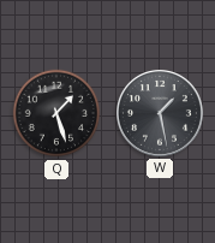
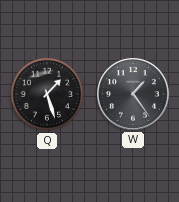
W: 1:28 -> 1:24 (134, 95)
